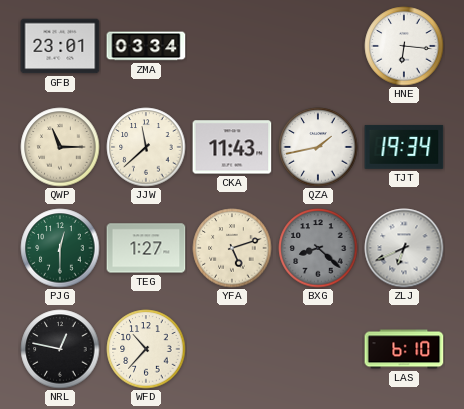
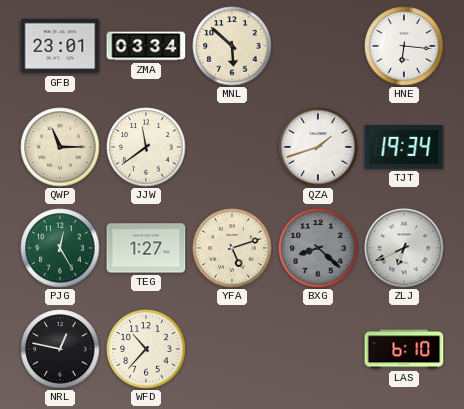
MNL: none -> 5:52 (232, 46)
JJW: 11:38 -> 11:39 (146, 147)
CKA: 11:43 -> none (232, 147)
QZA: 1:43 -> 1:42 (318, 147)
PJG: 12:30 -> 12:25 (60, 248)
